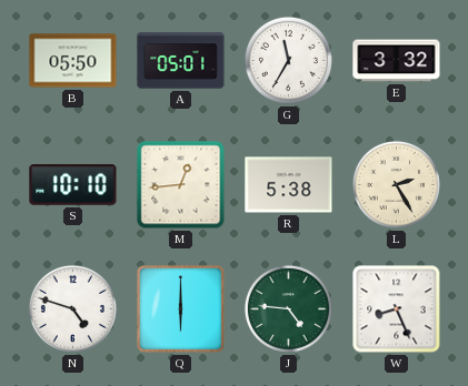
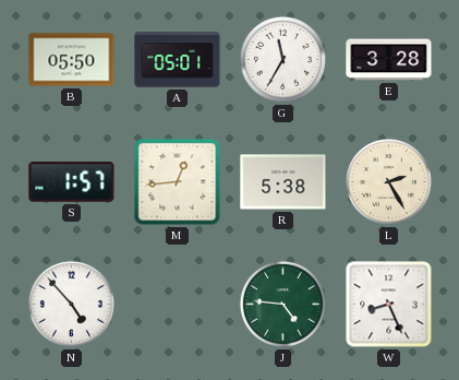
E: 3:32 -> 3:28 (389, 60)
S: 10:10 -> 1:57 (72, 182)
N: 4:48 -> 4:53 (71, 304)
Q: 6:00 -> none (180, 308)
